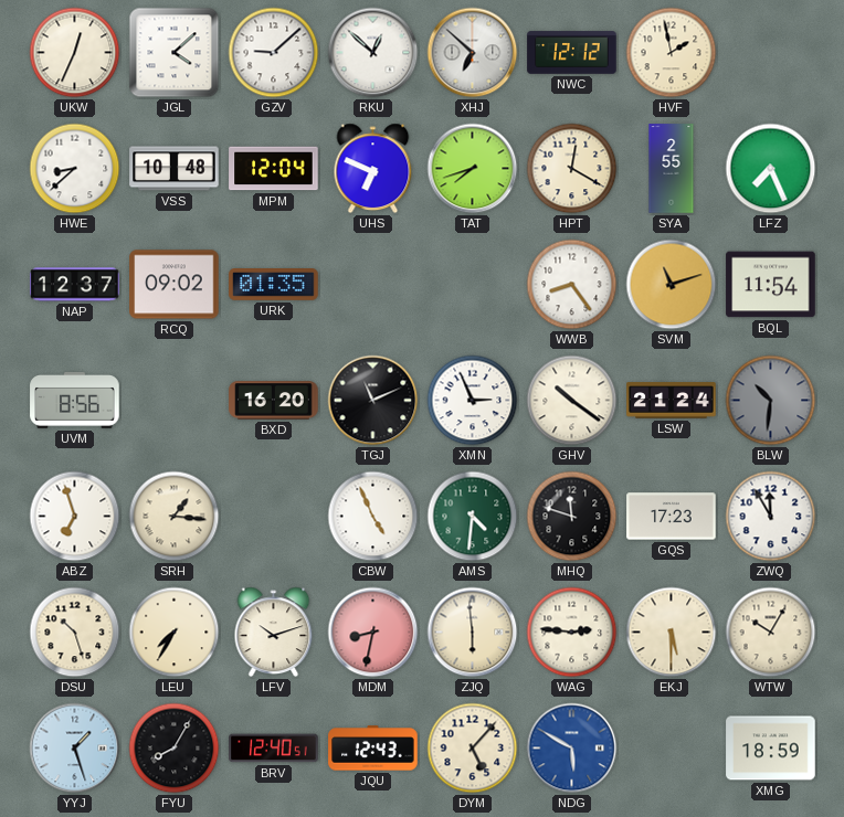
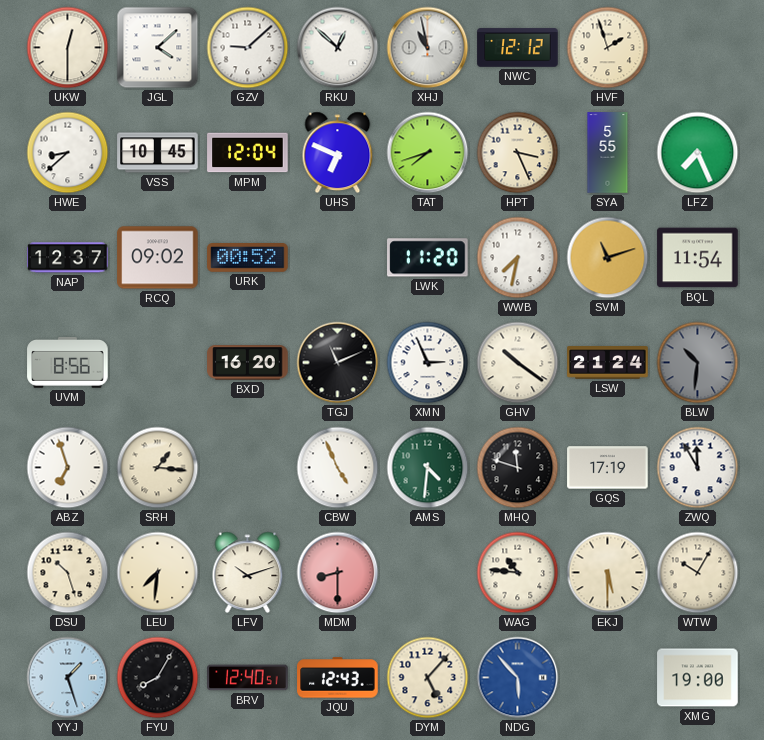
UKW: 12:34 -> 12:30 (68, 48)
XHJ: 6:52 -> 10:58 (428, 48)
HVF: 1:58 -> 1:57 (608, 48)
VSS: 10:48 -> 10:45 (158, 153)
HPT: 12:20 -> 3:26 (518, 153)
SYA: 2:55 -> 5:55 (608, 153)
URK: 01:35 -> 00:52 (248, 258)
LWK: none -> 11:20 (428, 258)
WWB: 8:24 -> 7:32 (518, 258)
GQS: 17:23 -> 17:19 (608, 468)
LEU: 7:35 -> 7:31 (158, 573)
MDM: 8:32 -> 8:30 (338, 573)
ZJQ: 5:59 -> none (473, 633)
WAG: 2:46 -> 10:46 (518, 573)
NDG: 5:50 -> 5:53 (518, 678)
XMG: 18:59 -> 19:00 (698, 678)
